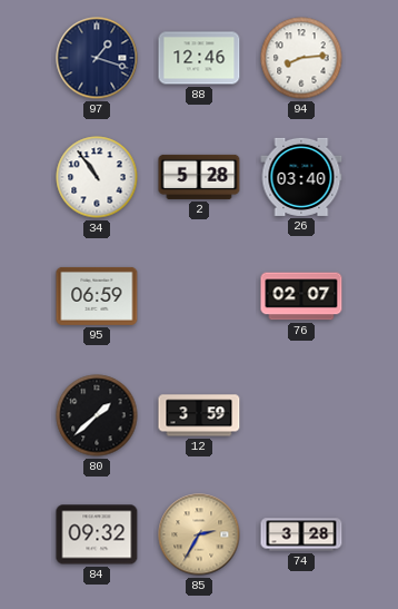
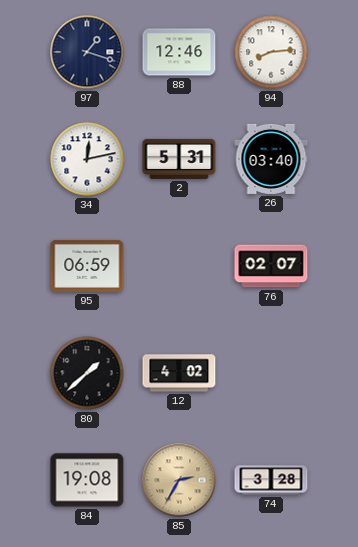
34: 10:54 -> 12:13 (87, 159)
2: 5:28 -> 5:31 (179, 159)
12: 3:59 -> 4:02 (179, 373)
84: 09:32 -> 19:08 (87, 480)
